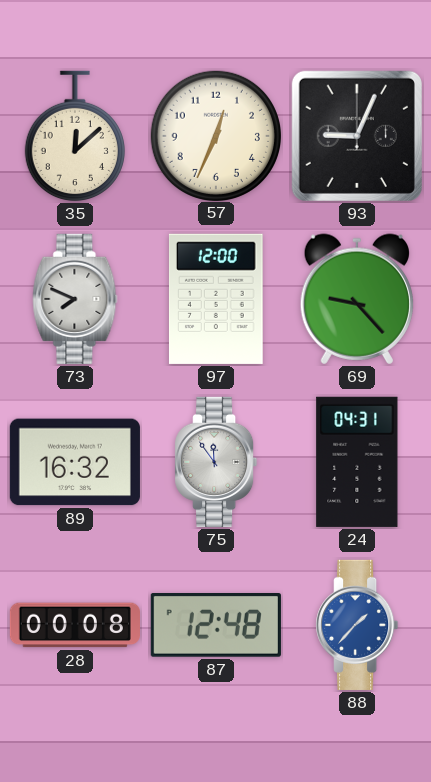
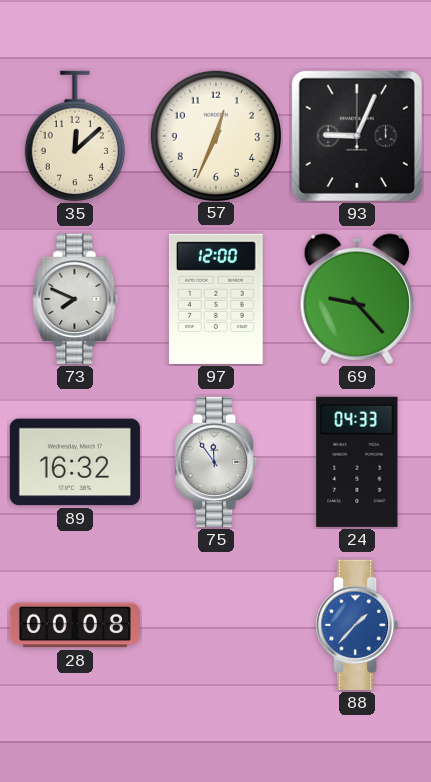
24: 04:31 -> 04:33 (357, 462)
87: 12:48 -> none (216, 626)
